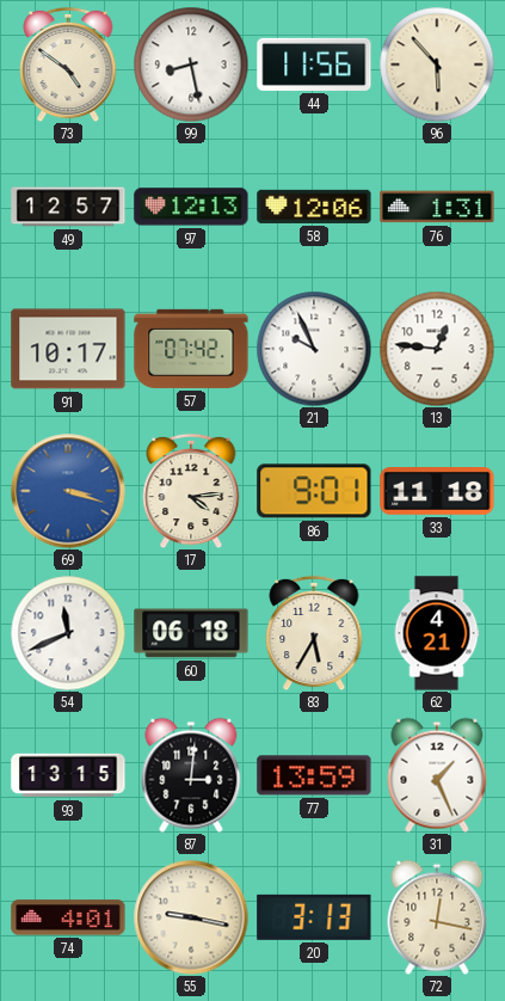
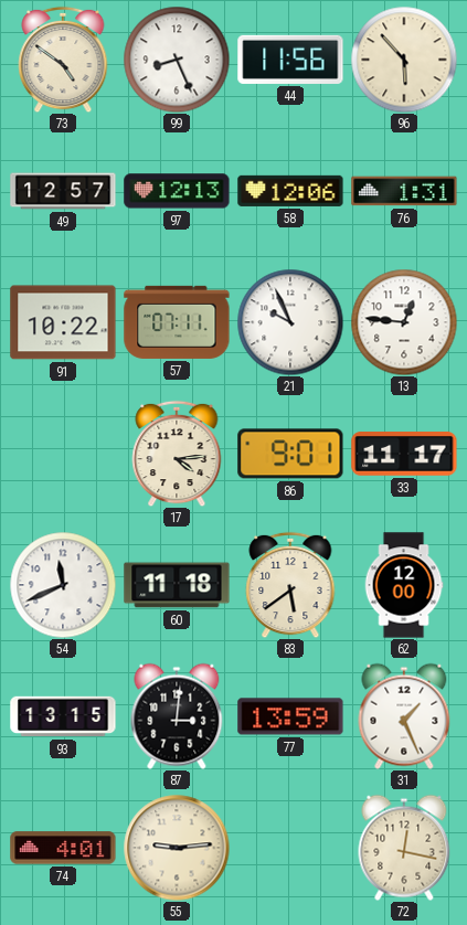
99: 8:28 -> 8:26 (177, 60)
91: 10:17 -> 10:22 (63, 322)
57: 07:42 -> 07:11 (177, 322)
69: 3:18 -> none (68, 491)
33: 11:18 -> 11:17 (404, 455)
60: 06:18 -> 11:18 (177, 585)
83: 5:35 -> 5:39 (290, 585)
62: 4:21 -> 12:00 (404, 585)
55: 9:17 -> 9:14 (177, 848)
20: 3:13 -> none (314, 917)
